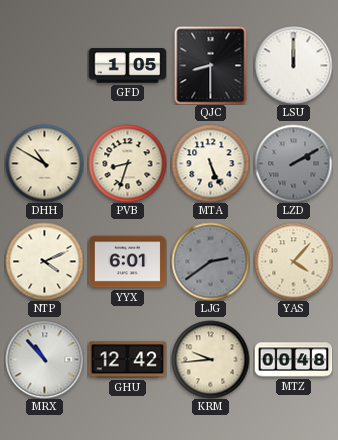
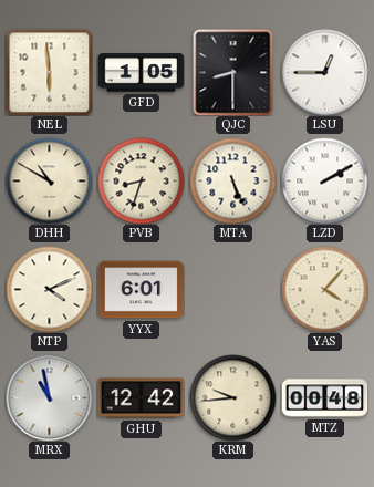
NEL: none -> 5:59 (49, 72)
LSU: 12:00 -> 12:45 (324, 72)
LZD dial: grey -> white (324, 180)
LJG: 2:39 -> none (210, 261)
MRX: 10:53 -> 10:58 (49, 397)
